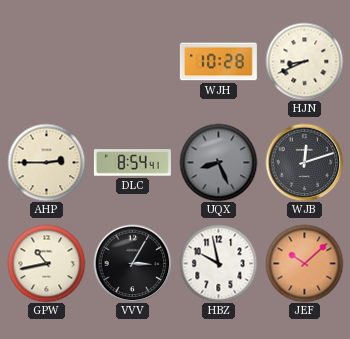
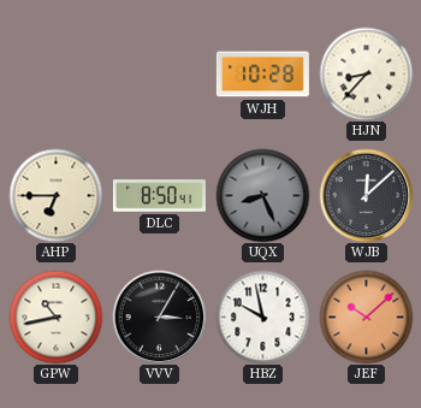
HJN: 8:41 -> 8:37 (366, 73)
AHP: 2:45 -> 6:45 (55, 195)
DLC: 8:54 -> 8:50 (159, 196)
WJB: 12:12 -> 12:08 (366, 195)
